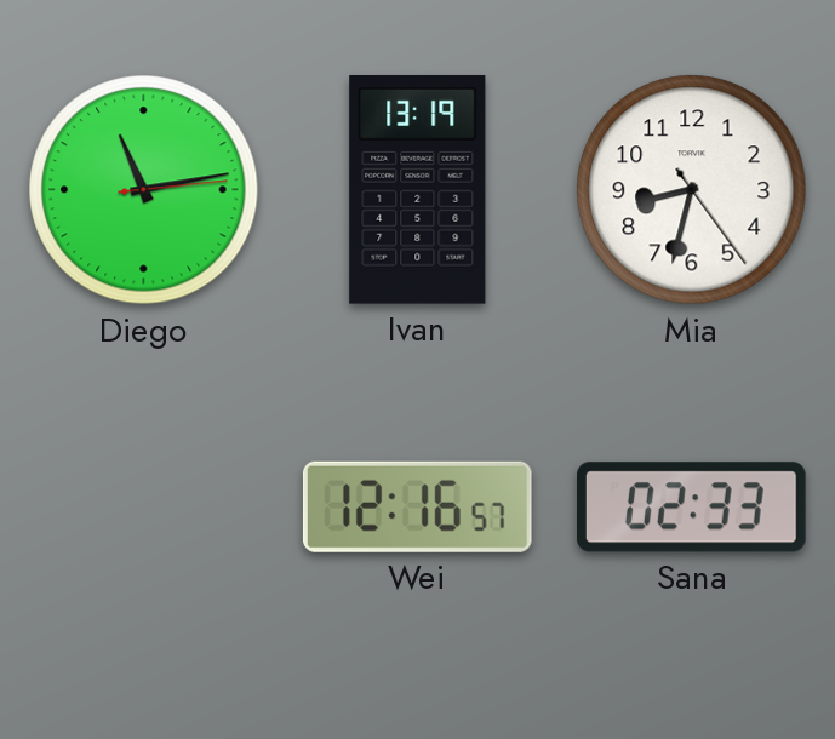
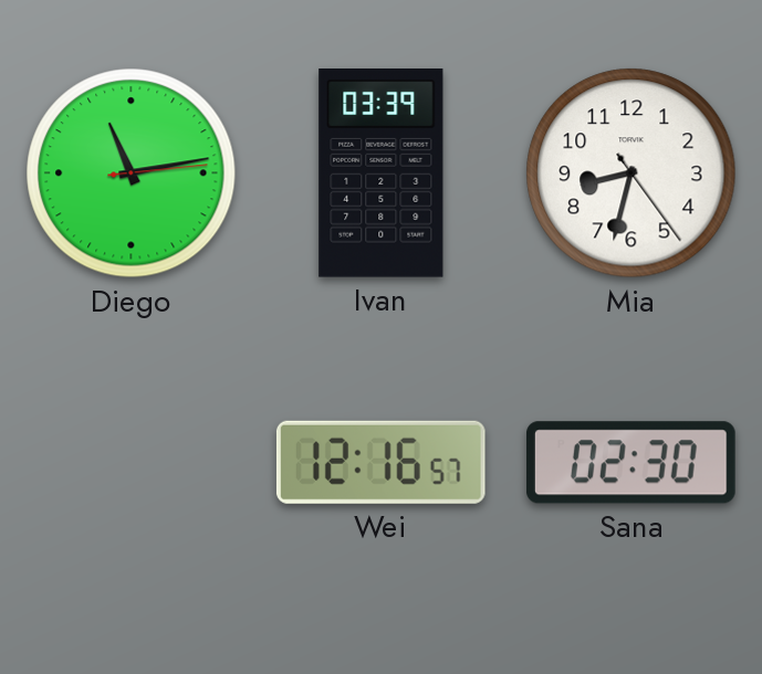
Ivan: 13:19 -> 03:39 (382, 173)
Sana: 02:33 -> 02:30 (631, 463)
